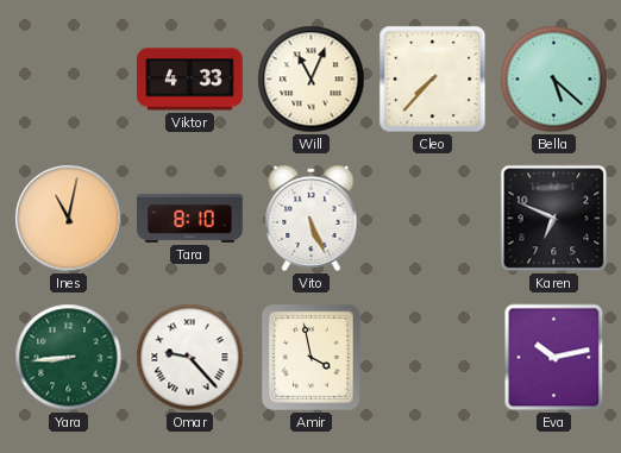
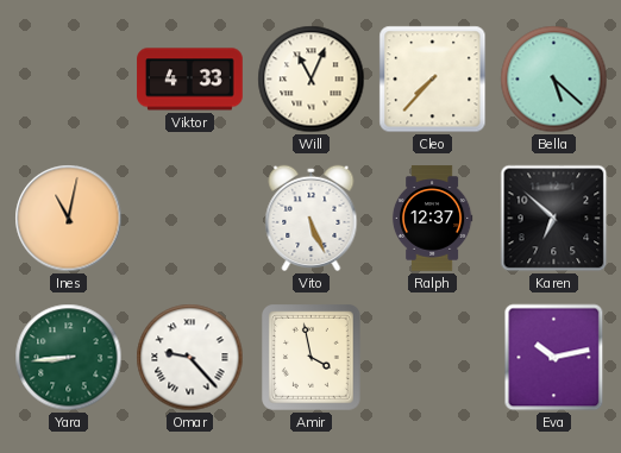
Tara: 8:10 -> none (190, 218)
Ralph: none -> 12:37 (432, 219)
Karen: 6:49 -> 6:52 (554, 219)
